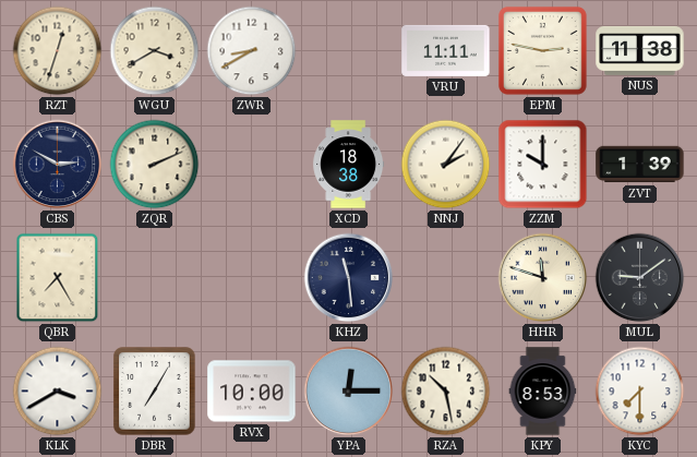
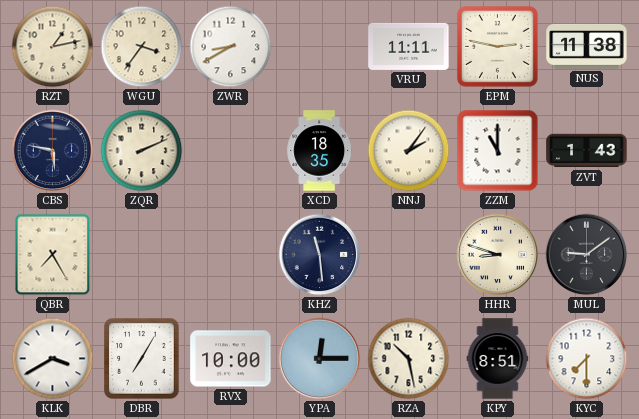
RZT: 12:33 -> 1:13 (53, 47)
WGU: 3:40 -> 3:36 (142, 47)
CBS: 2:50 -> 5:47 (53, 151)
XCD: 18:38 -> 18:35 (320, 151)
ZZM: 10:00 -> 11:00 (498, 151)
ZVT: 1:39 -> 1:43 (587, 151)
HHR: 11:48 -> 8:48 (498, 255)
KPY: 8:53 -> 8:51 (498, 359)
